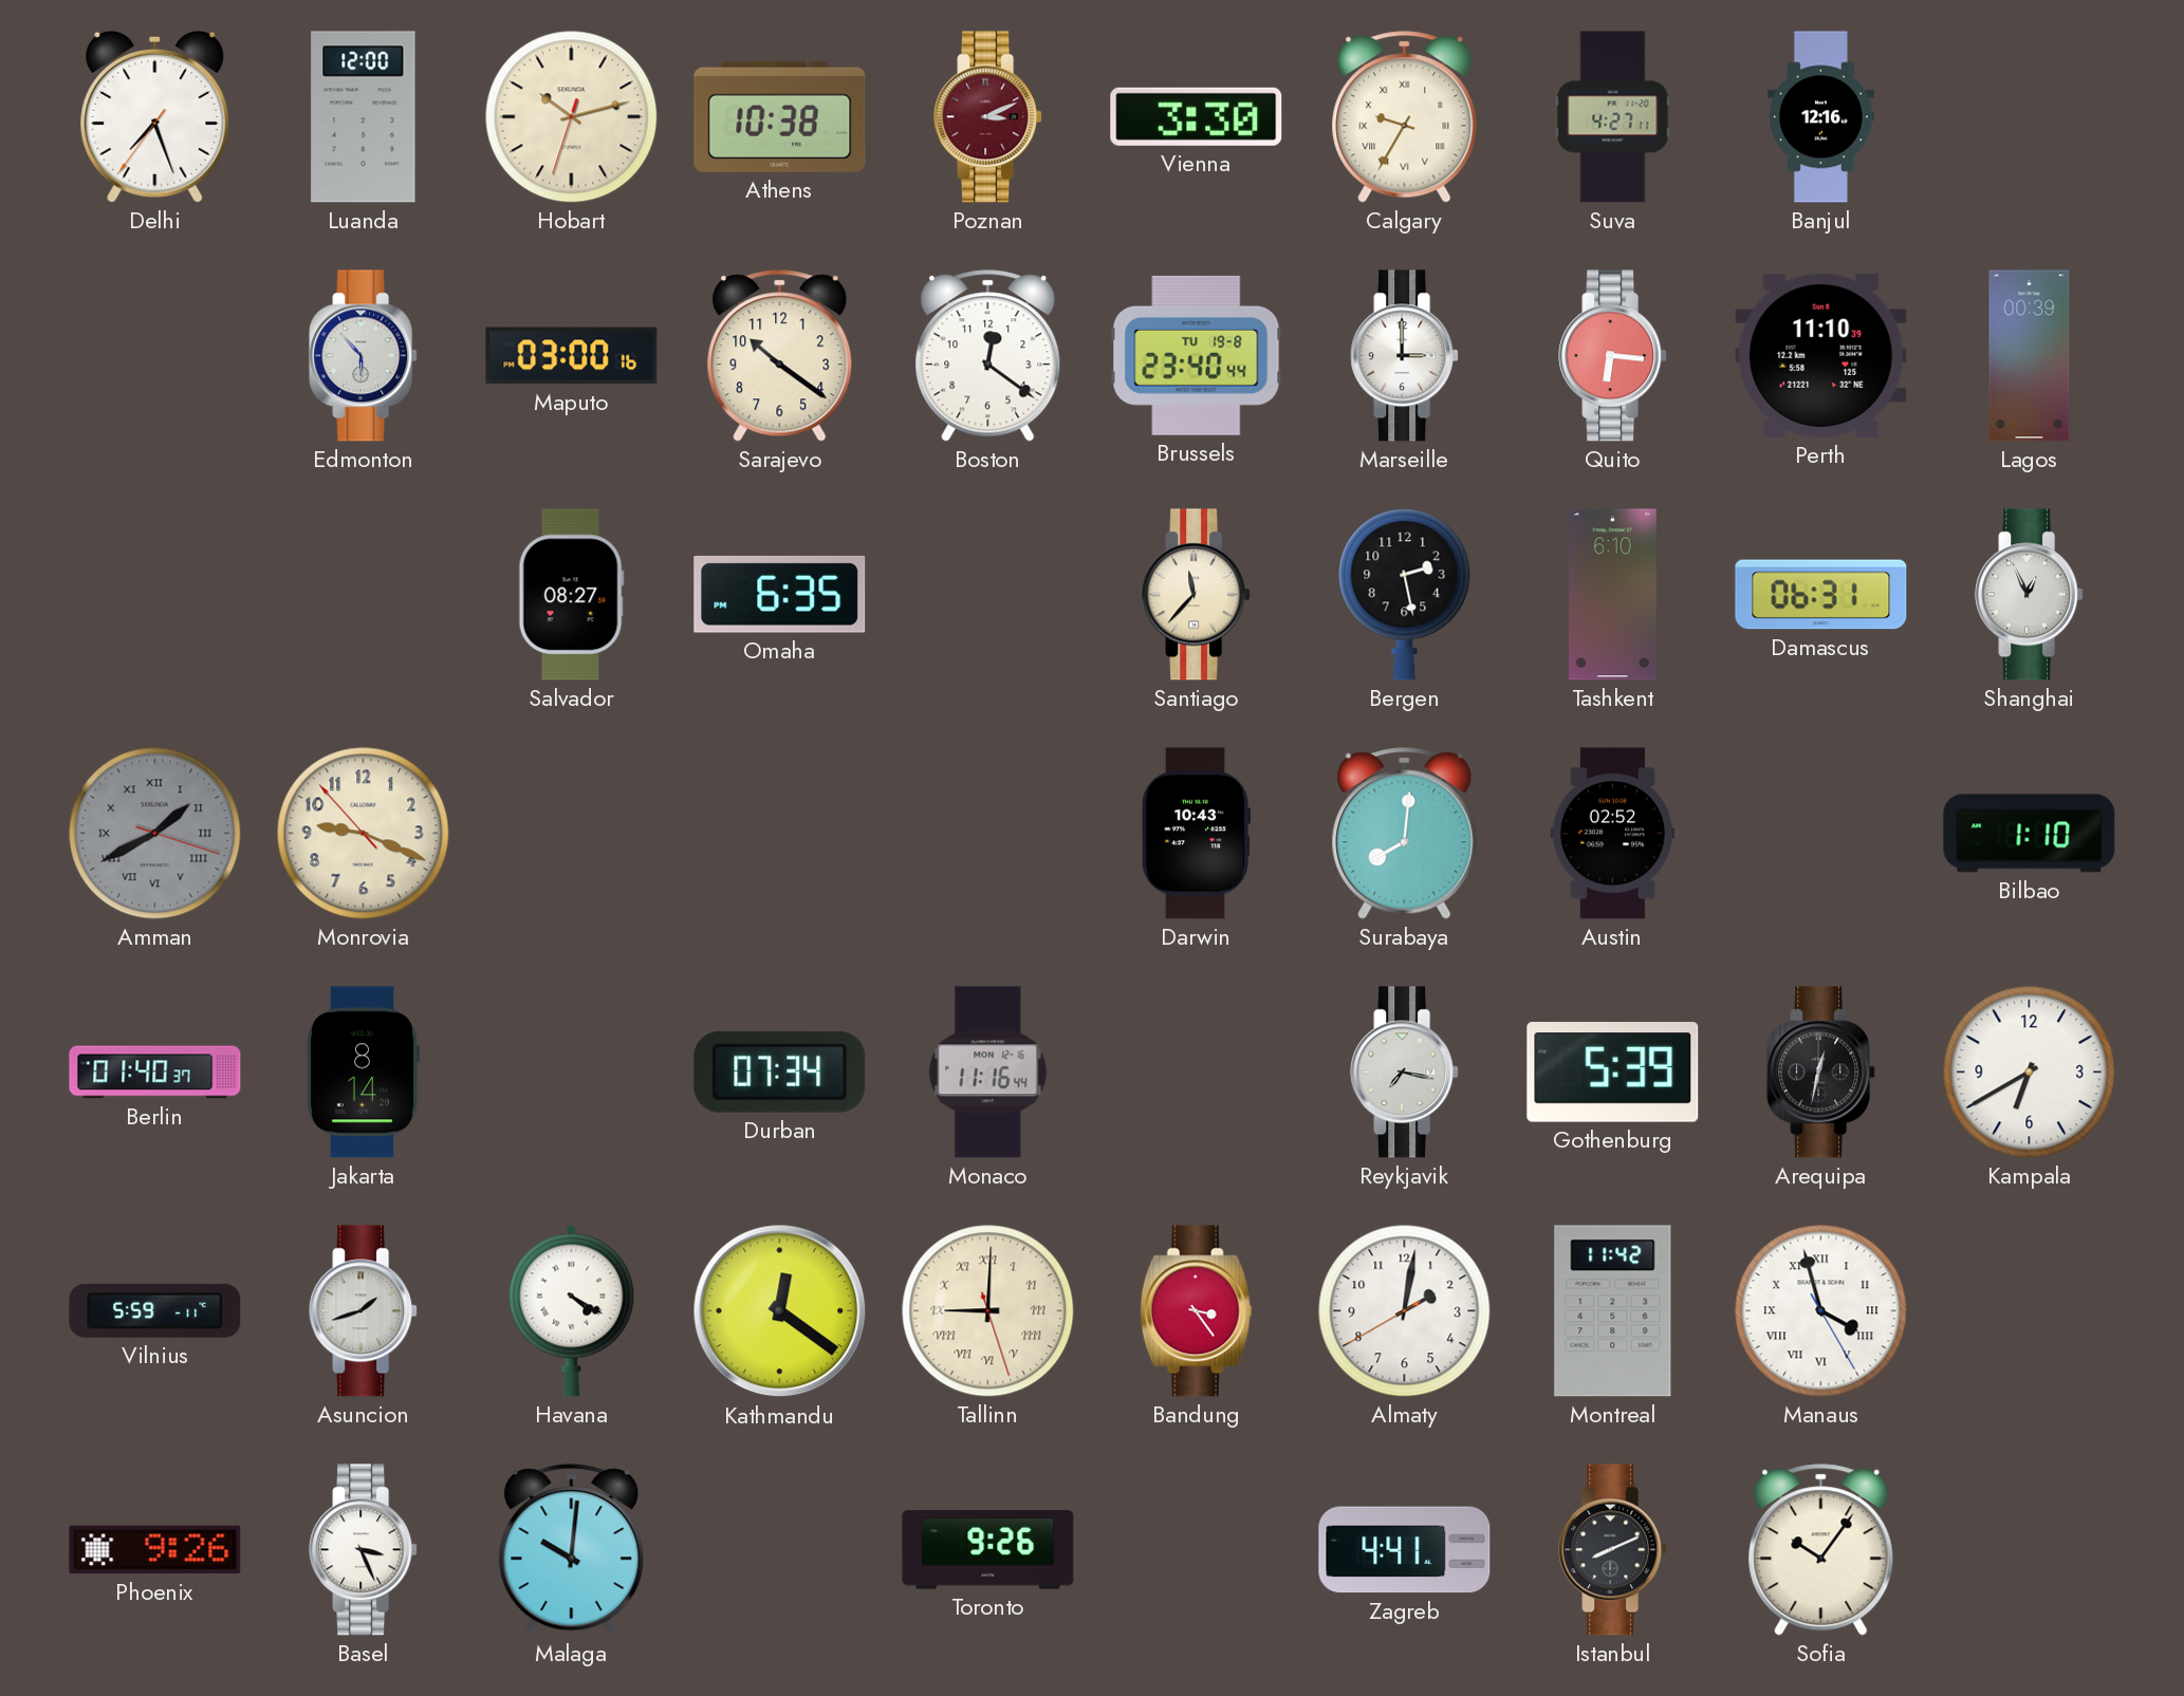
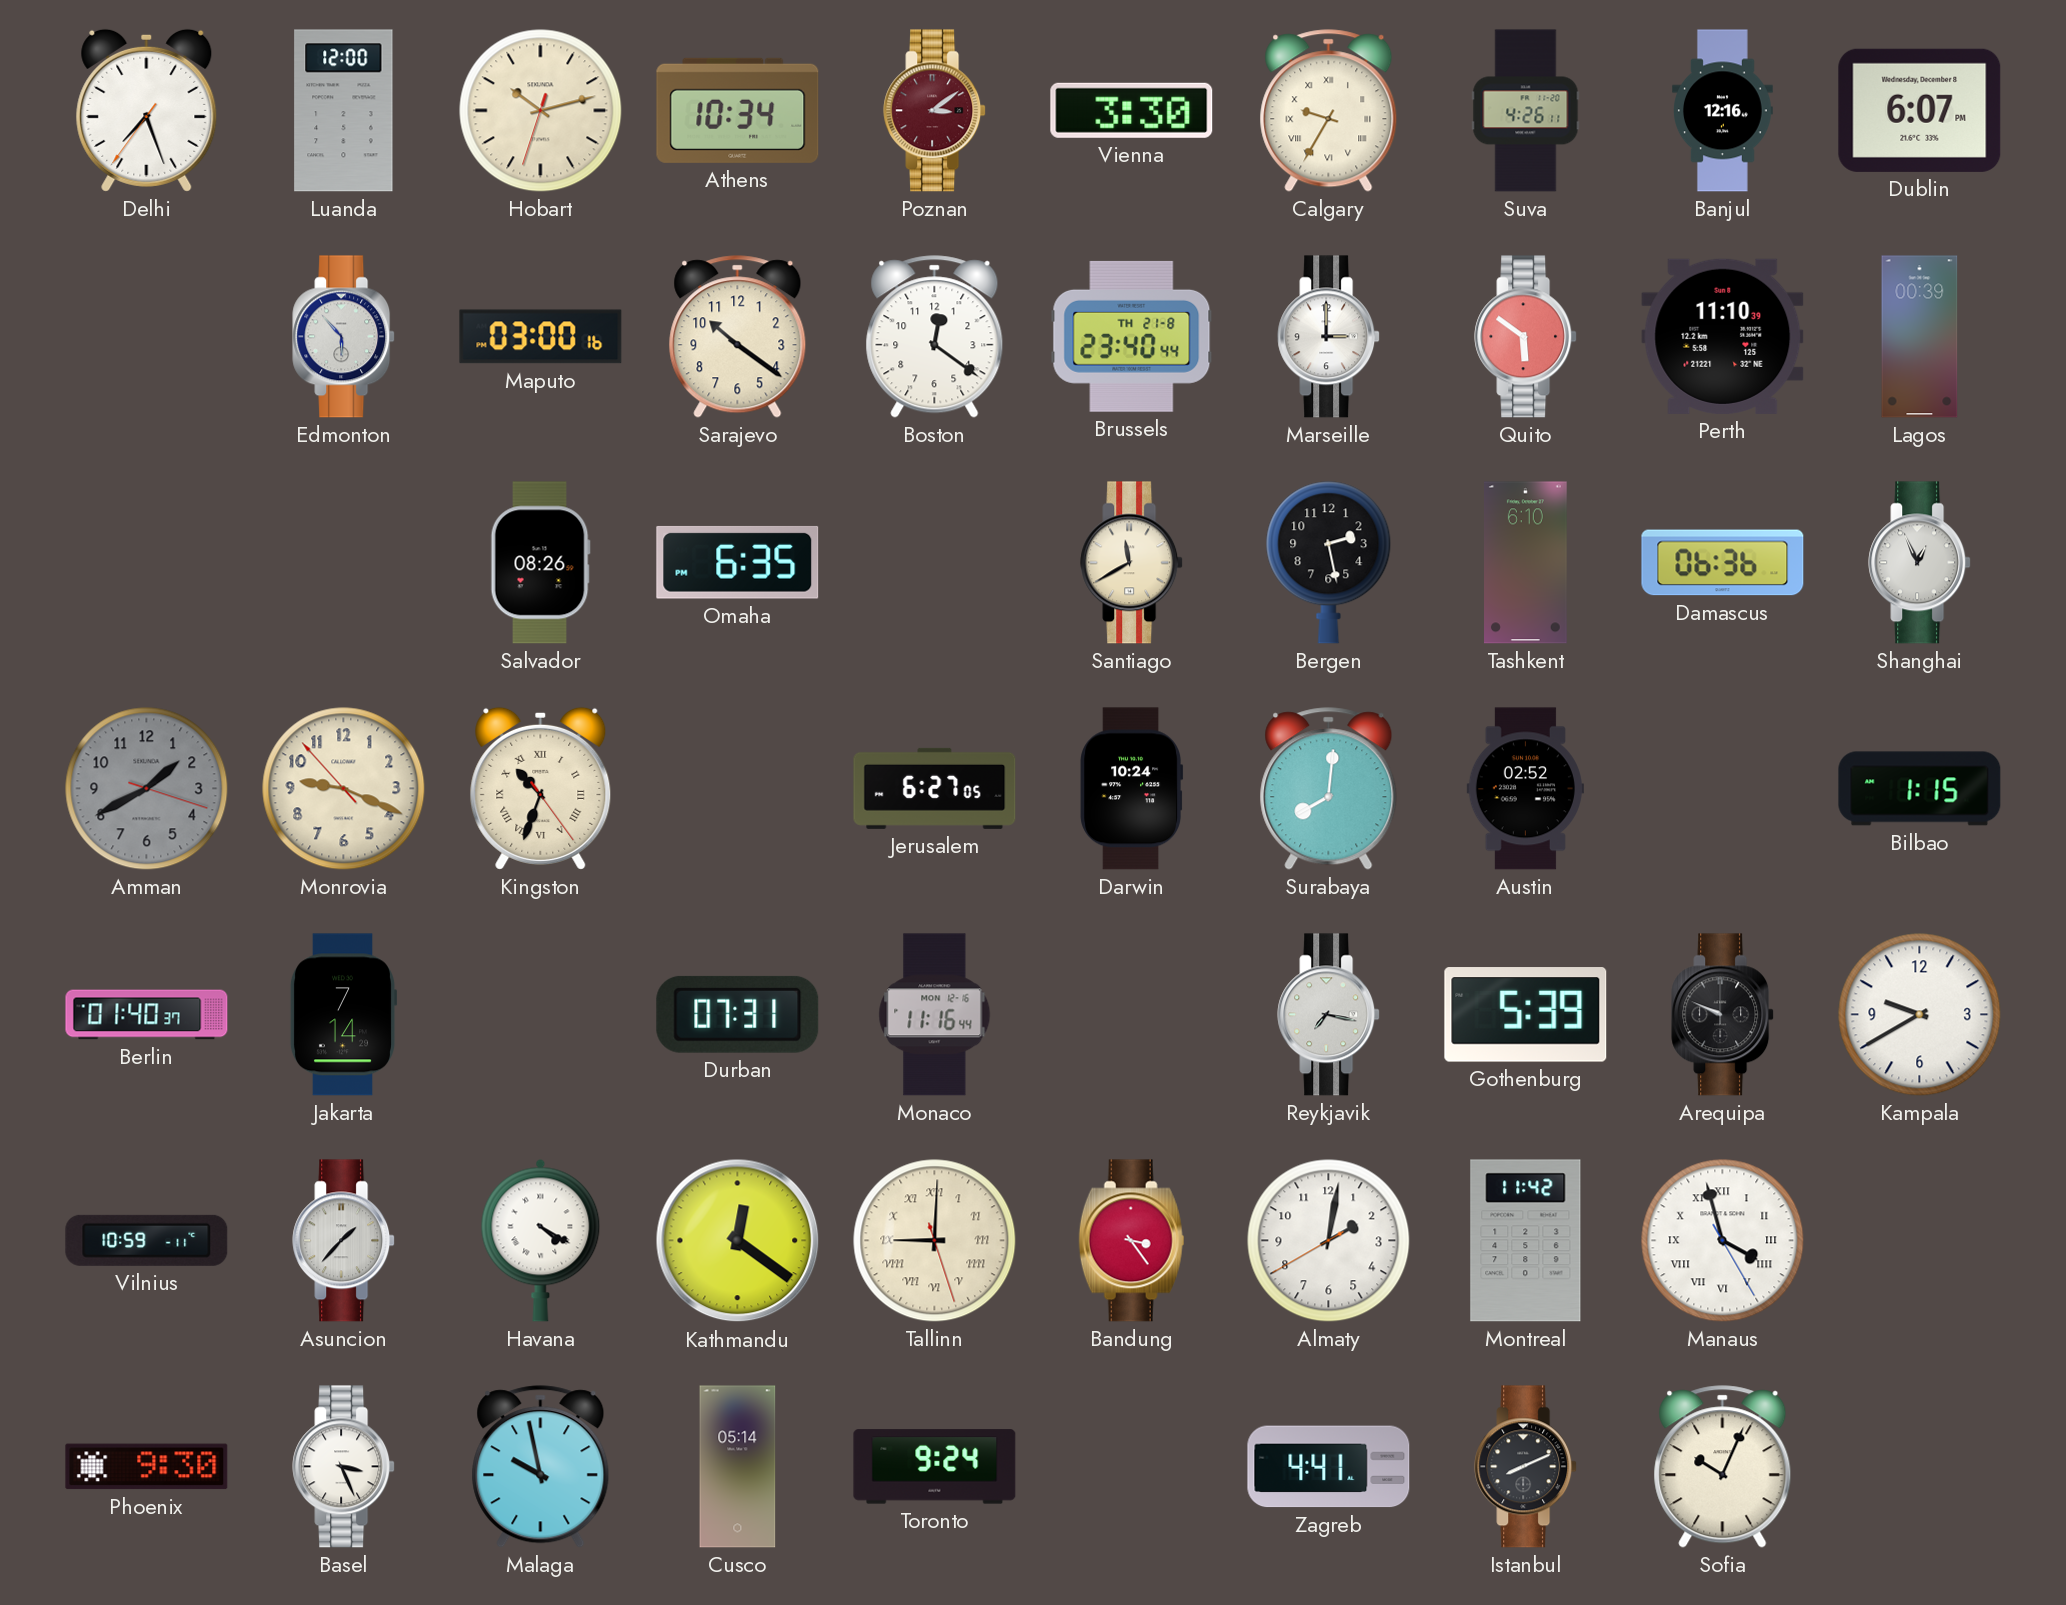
Athens: 10:38 -> 10:34 (738, 110)
Poznan: 3:11 -> 3:09 (935, 111)
Suva: 4:27 -> 4:26 (1526, 111)
Dublin: none -> 6:07 (1920, 110)
Brussels date: TU 19-8 -> TH 21-8 (1132, 336)
Quito: 6:16 -> 5:51 (1526, 337)
Salvador: 08:27 -> 08:26 (540, 563)
Santiago: 11:37 -> 11:40 (1132, 563)
Damascus: 06:31 -> 06:36 (1723, 563)
Amman numerals: Roman -> Arabic (147, 789)
Kingston: none -> 10:33 (541, 788)
Jerusalem: none -> 6:27 (935, 788)
Darwin: 10:43 -> 10:24 (1132, 789)
Bilbao: 1:10 -> 1:15 (1920, 789)
Jakarta: 8:14 -> 7:14 (343, 1015)
Durban: 07:34 -> 07:31 (738, 1014)
Arequipa: 12:32 -> 9:49 (1723, 1015)
Kampala: 6:40 -> 9:40 (1920, 1015)
Vilnius: 5:59 -> 10:59 (147, 1240)
Asuncion: 1:42 -> 1:37 (344, 1241)
Phoenix: 9:26 -> 9:30 (147, 1467)
Malaga: 10:01 -> 9:58 (541, 1467)
Cusco: none -> 05:14 (738, 1467)
Toronto: 9:26 -> 9:24 (935, 1467)
Sofia: 10:06 -> 10:04 (1723, 1467)
